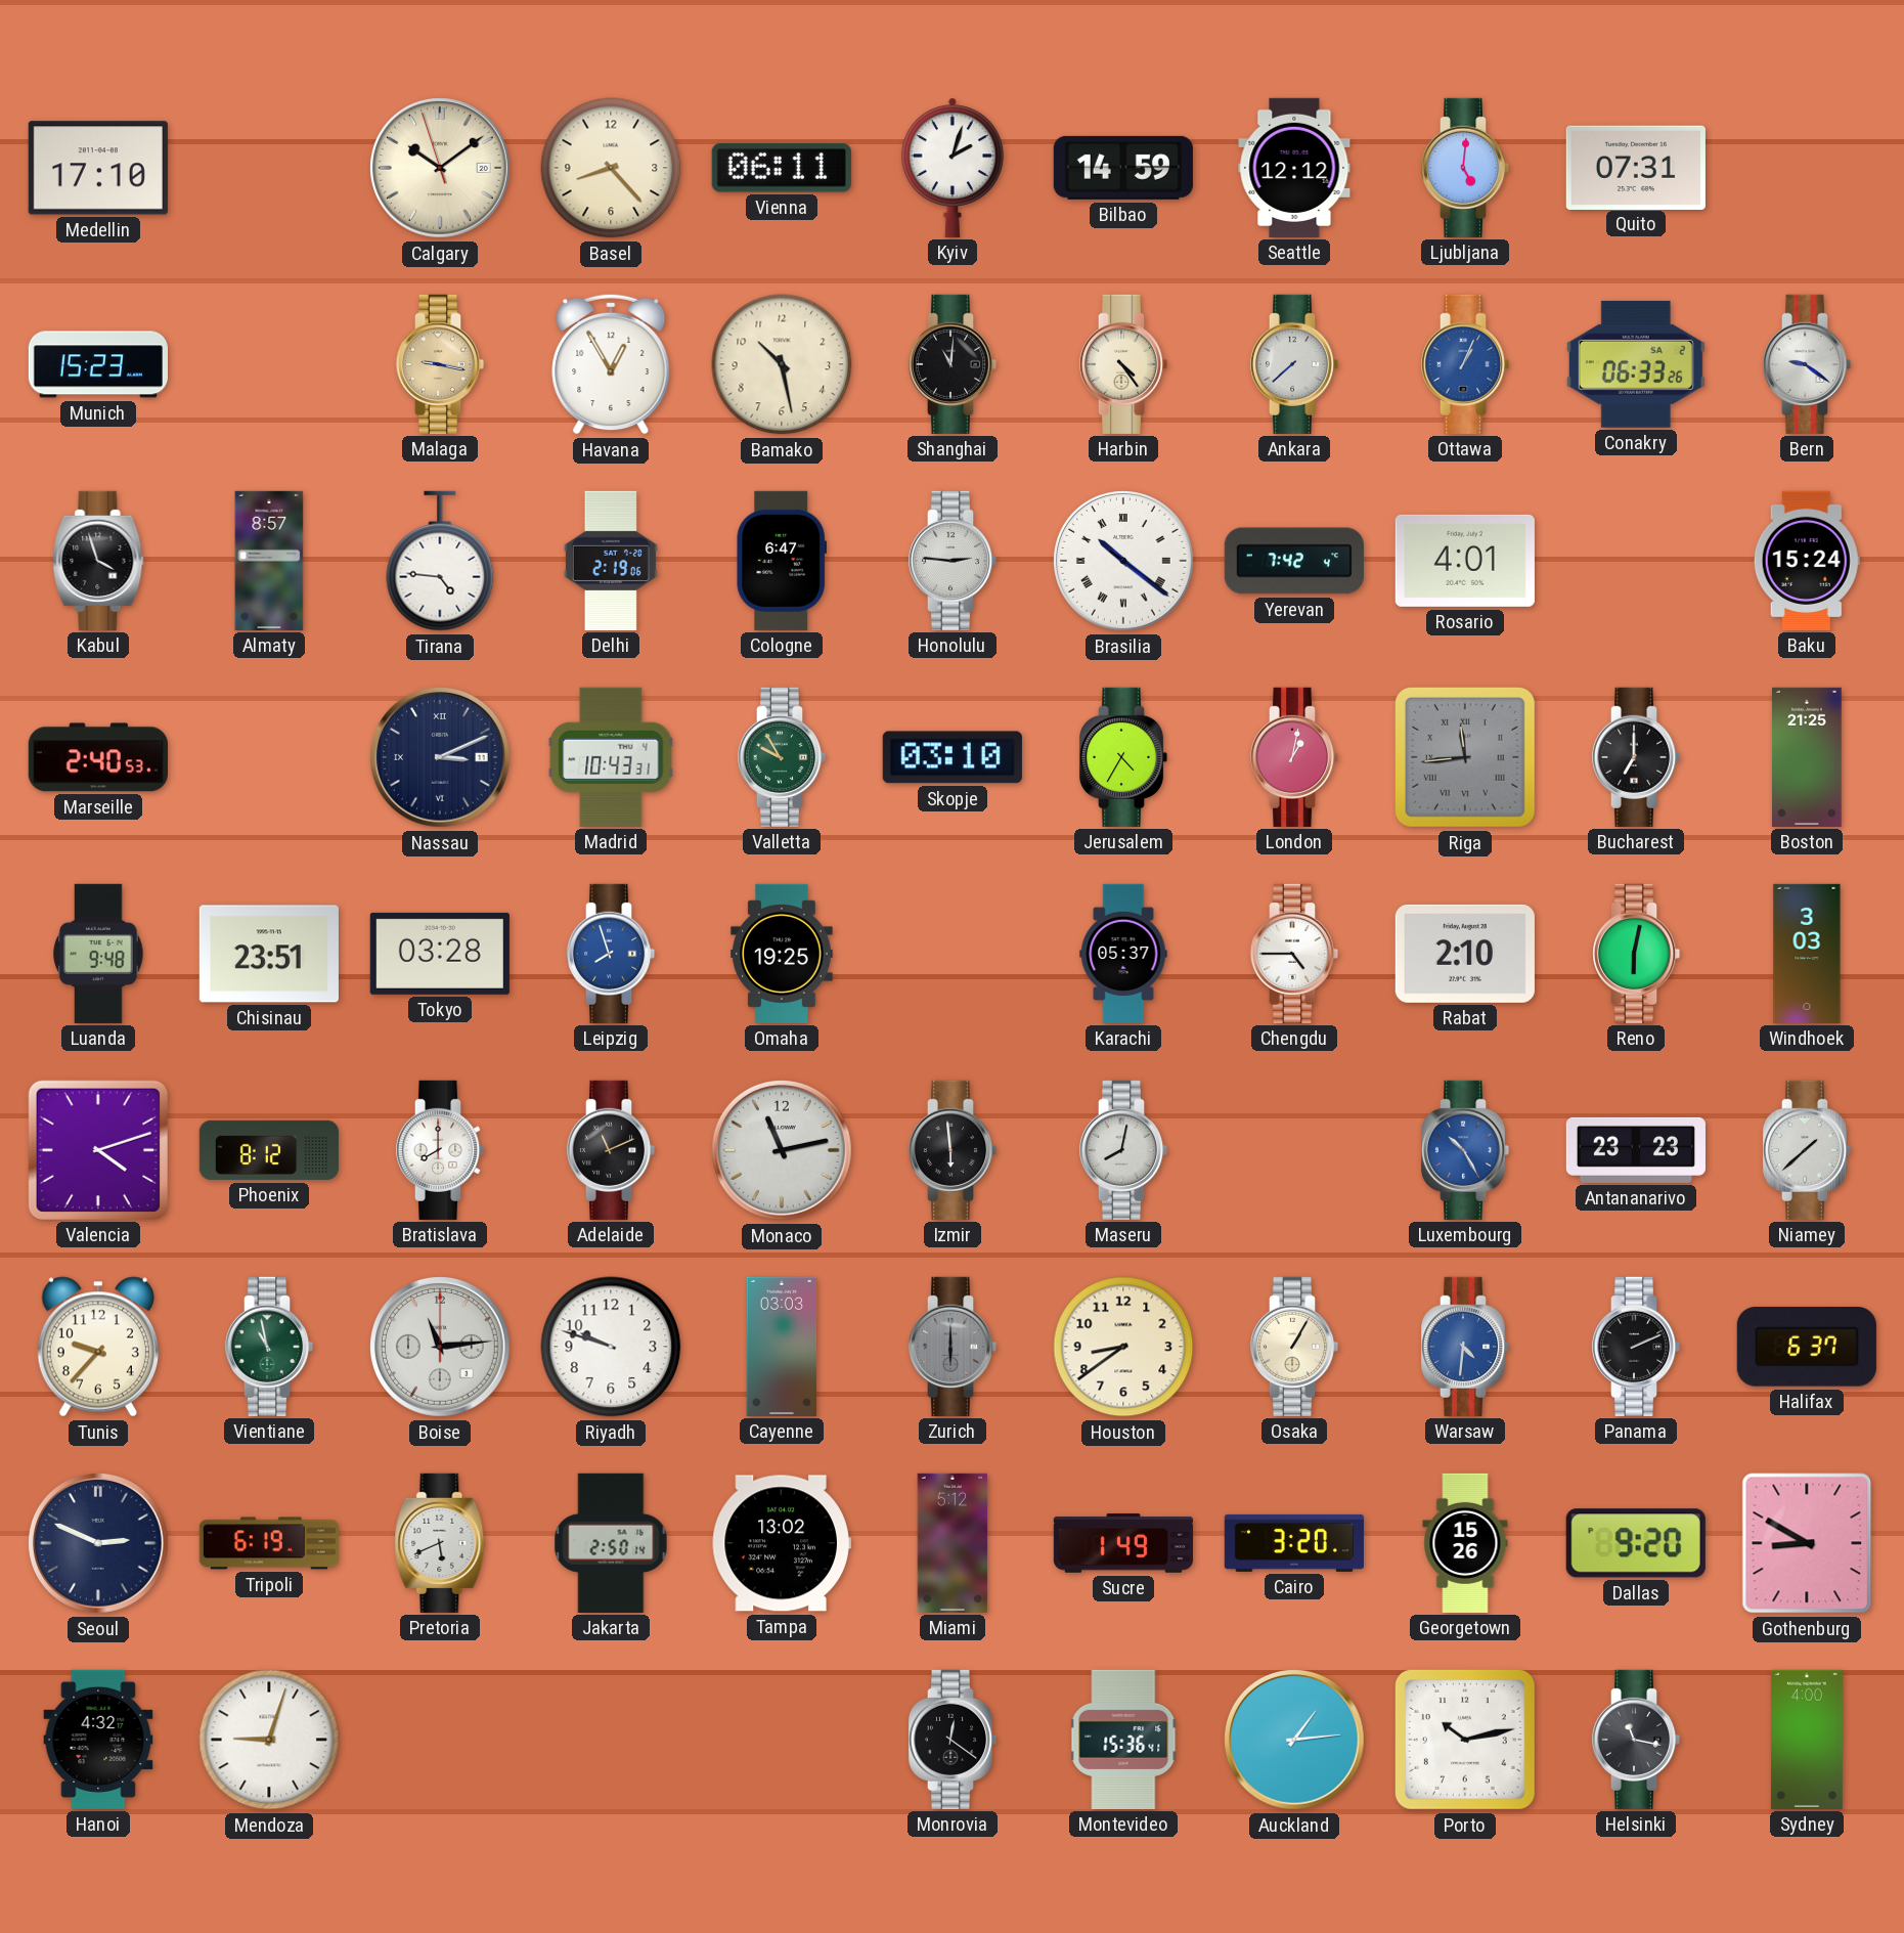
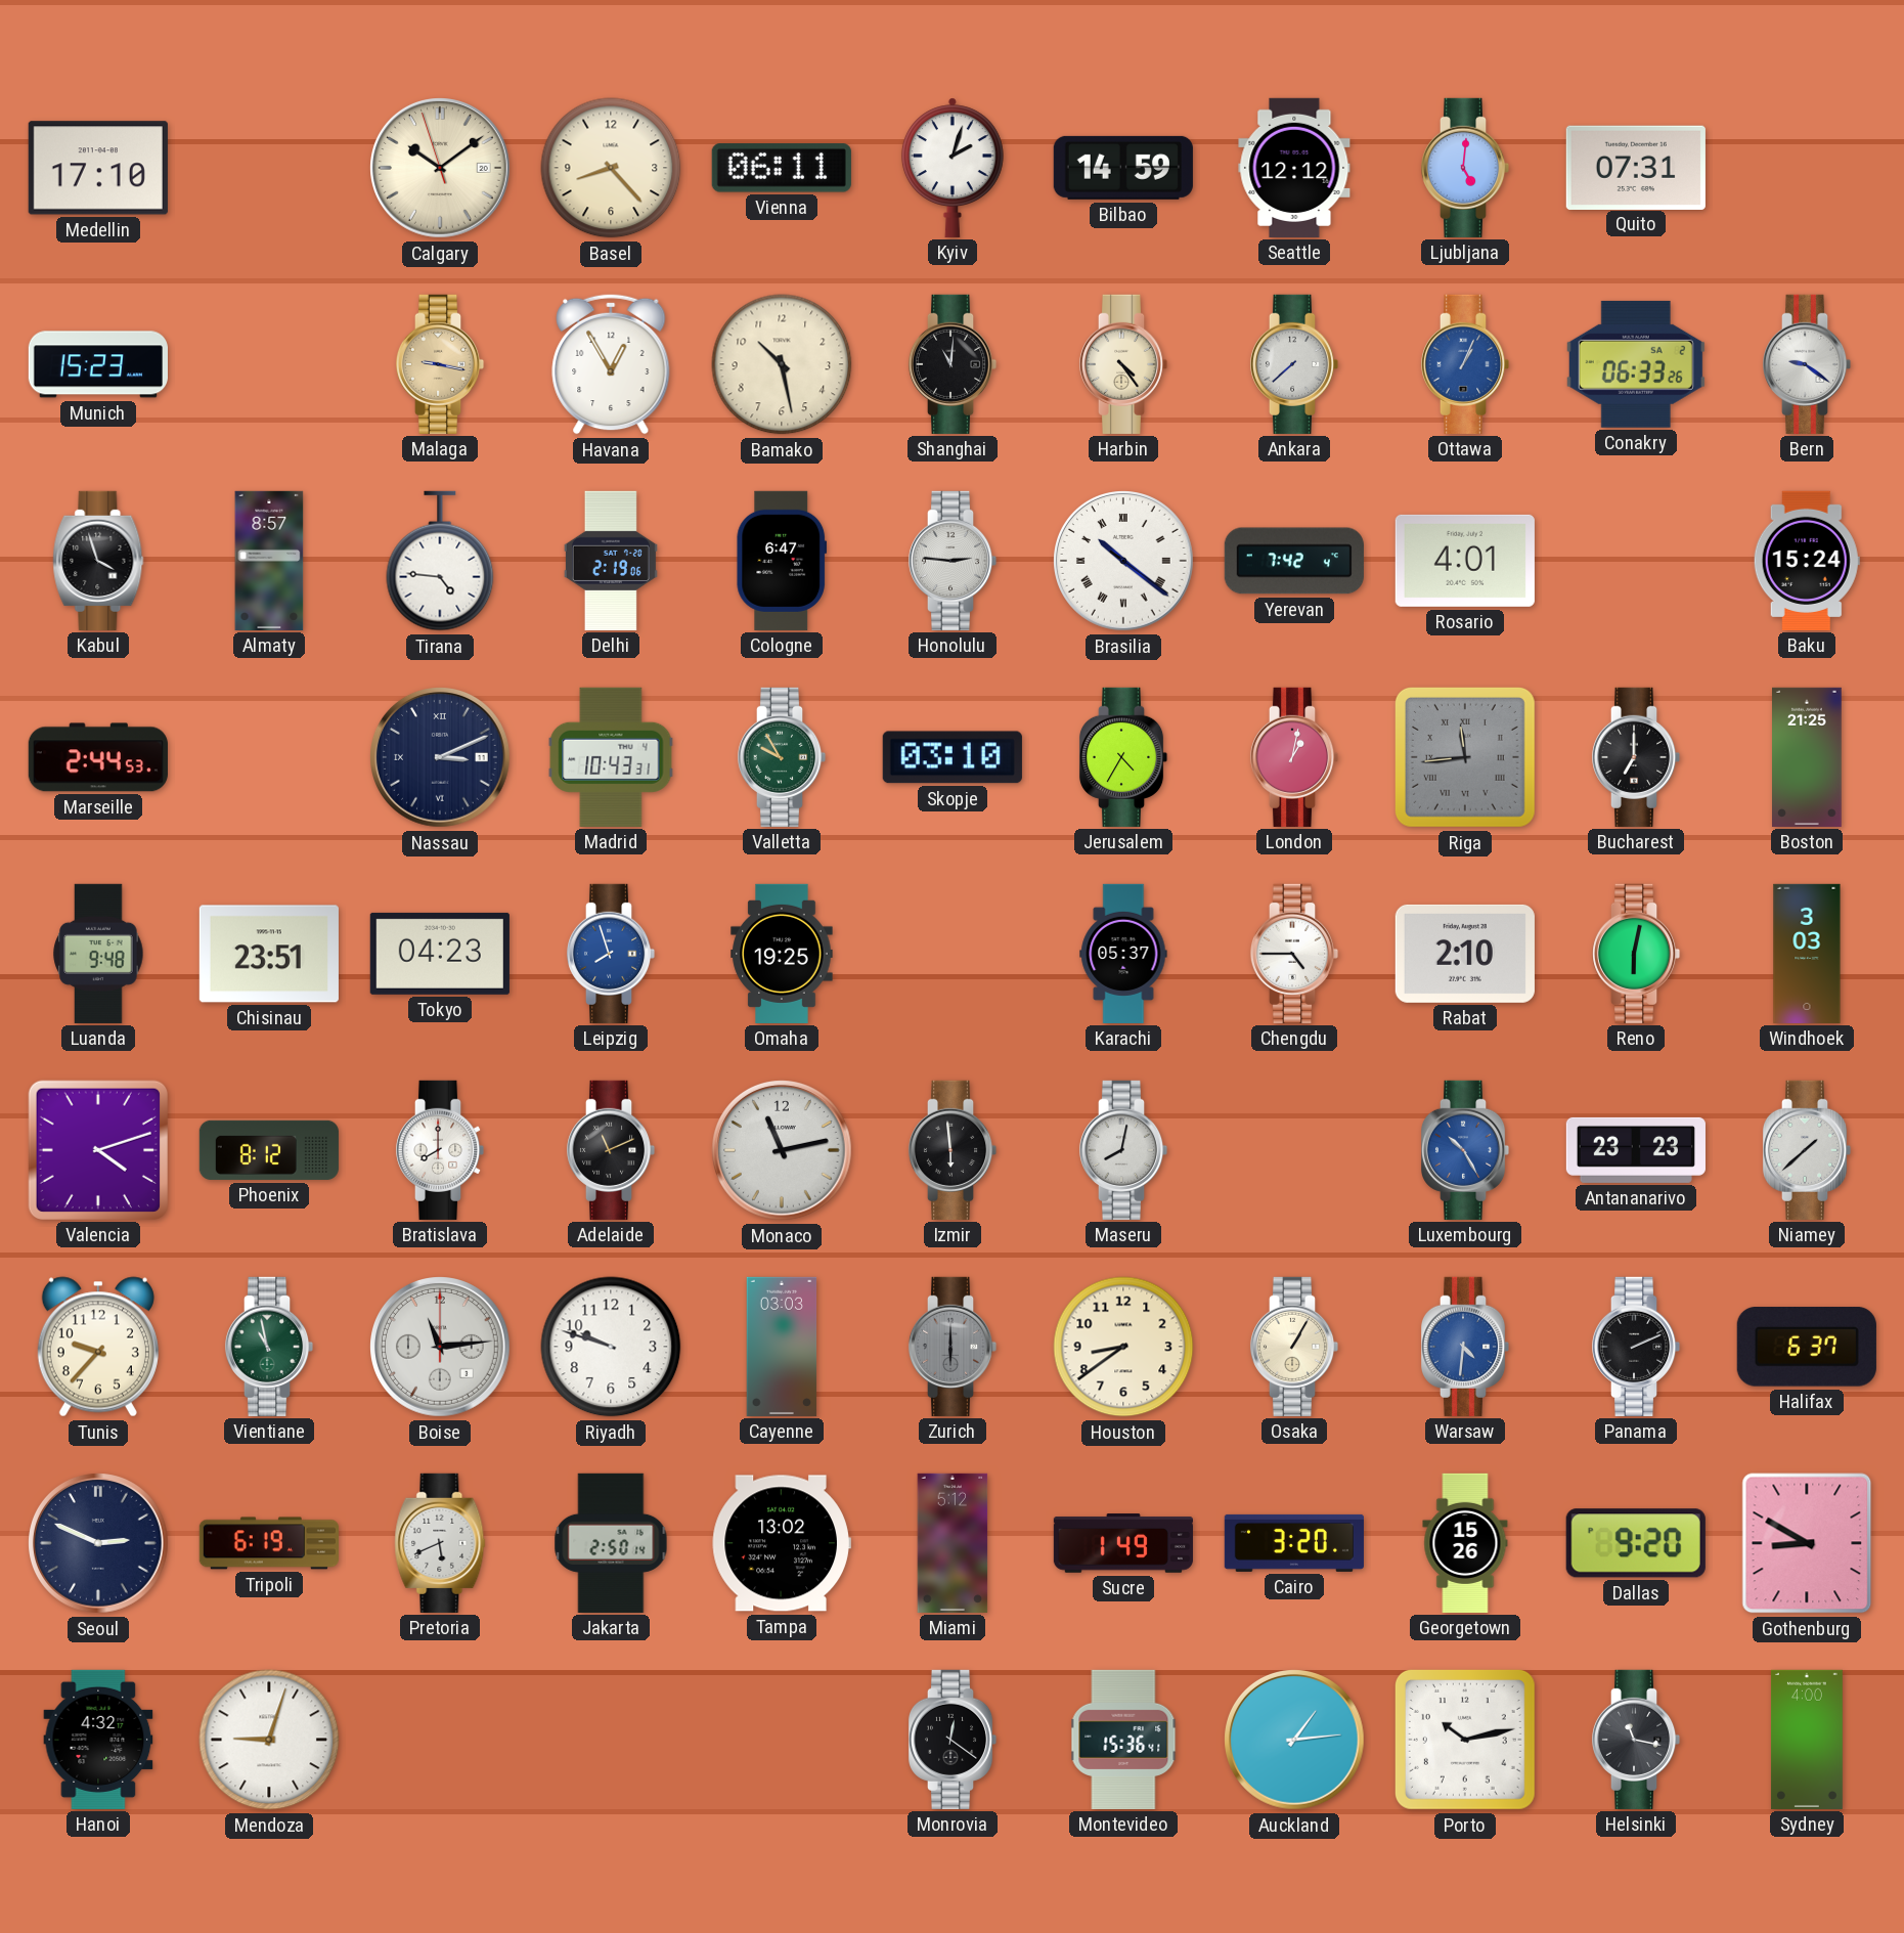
Marseille: 2:40 -> 2:44 (98, 757)
Tokyo: 03:28 -> 04:23 (440, 954)
